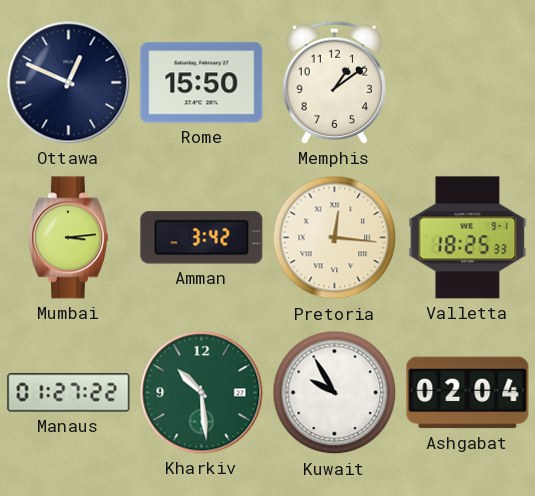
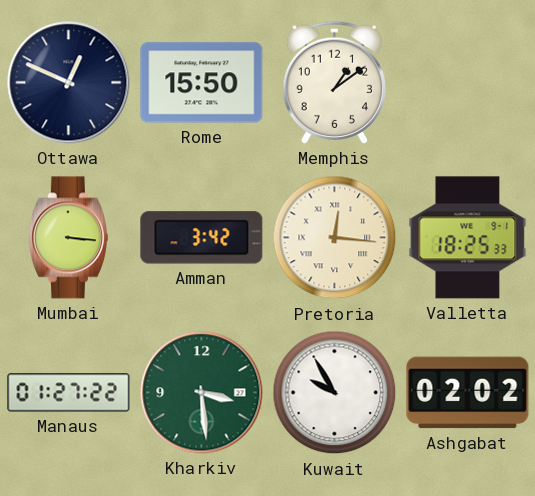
Mumbai: 3:14 -> 3:16 (68, 238)
Kharkiv: 10:29 -> 3:29 (202, 393)
Ashgabat: 02:04 -> 02:02 (468, 393)
